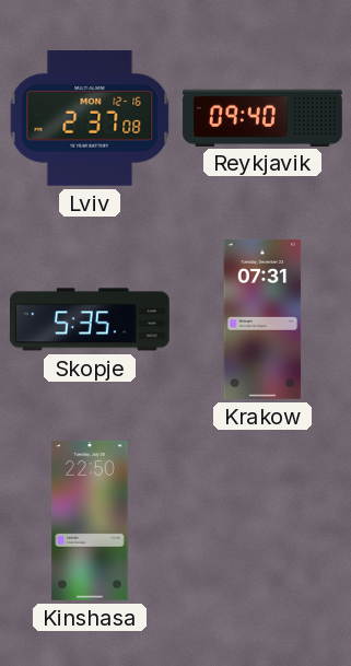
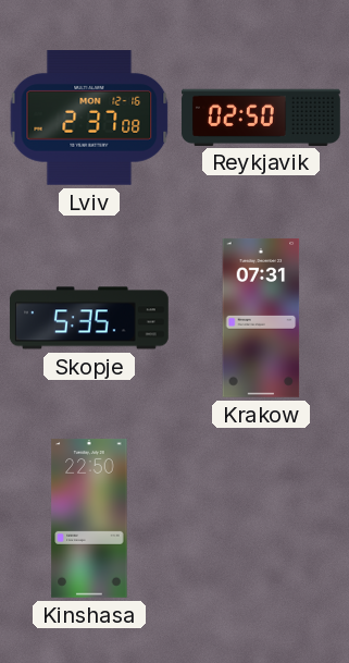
Reykjavik: 09:40 -> 02:50 (261, 116)
